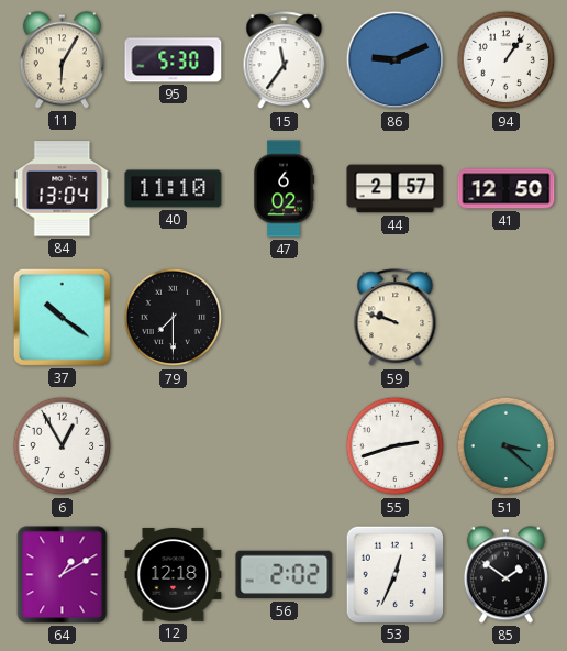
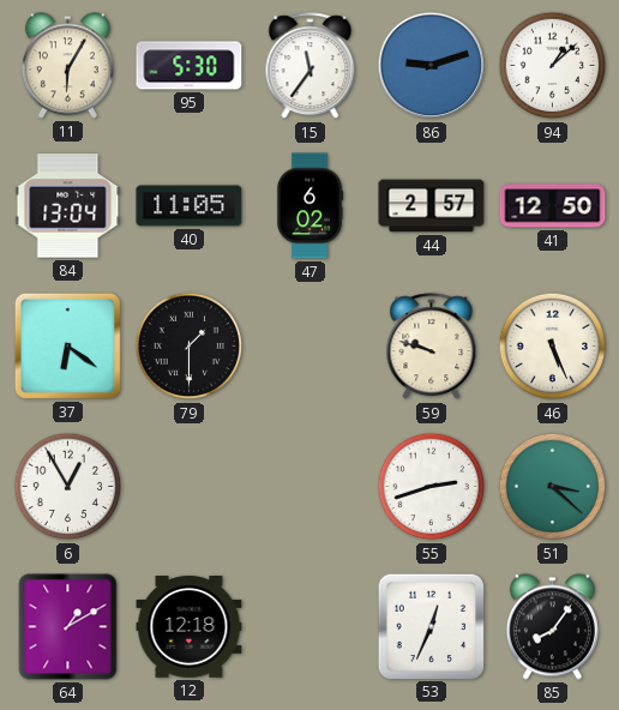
86: 9:11 -> 9:12 (432, 66)
94: 1:06 -> 1:08 (553, 66)
40: 11:10 -> 11:05 (190, 206)
37: 10:21 -> 6:21 (67, 345)
79: 7:30 -> 1:30 (190, 347)
46: none -> 5:26 (553, 347)
56: 2:02 -> none (285, 575)
85: 1:51 -> 8:06 (552, 627)
